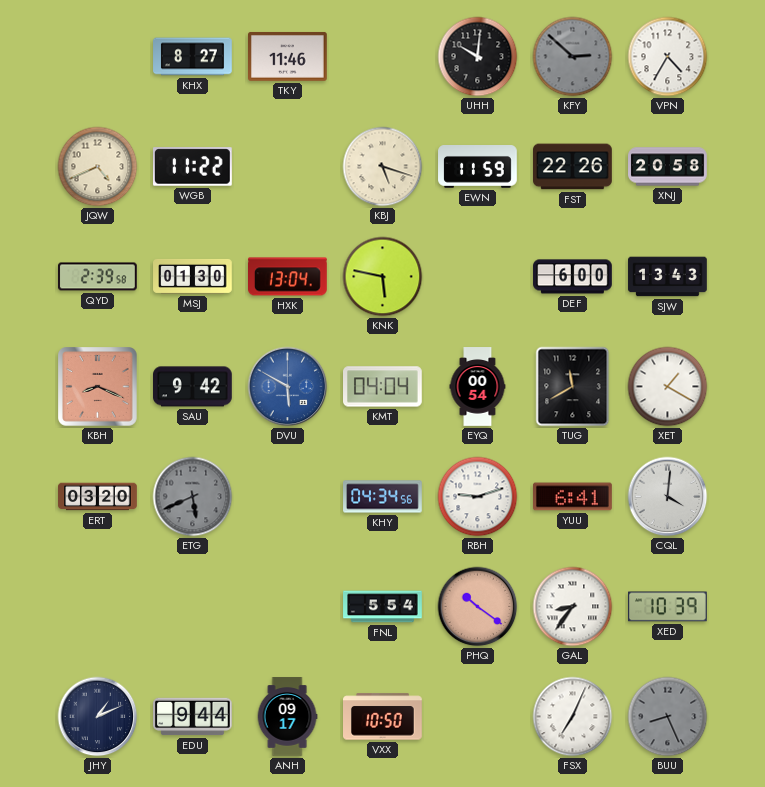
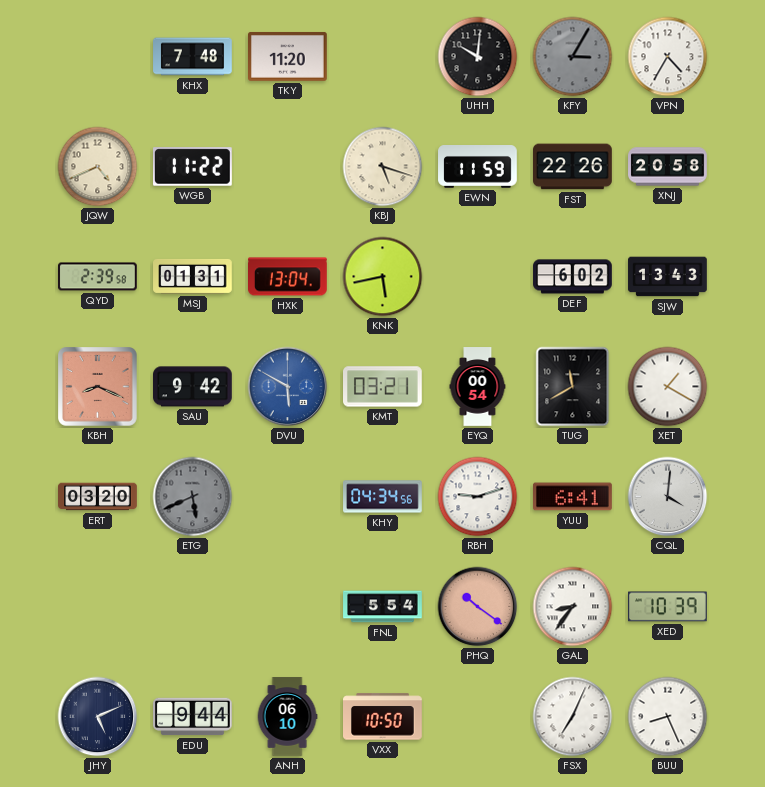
KHX: 8:27 -> 7:48 (193, 57)
TKY: 11:46 -> 11:20 (288, 56)
KFY: 2:52 -> 3:05 (573, 57)
MSJ: 01:30 -> 01:31 (193, 276)
KNK: 5:47 -> 5:43 (383, 277)
DEF: 6:00 -> 6:02 (573, 277)
KMT: 04:04 -> 03:21 (383, 387)
JHY: 1:11 -> 5:11 (98, 717)
ANH: 09:17 -> 06:10 (287, 717)
BUU dial: grey -> white (668, 717)
